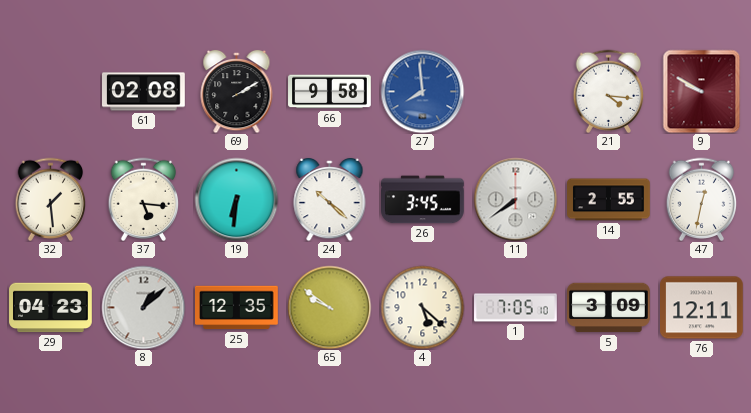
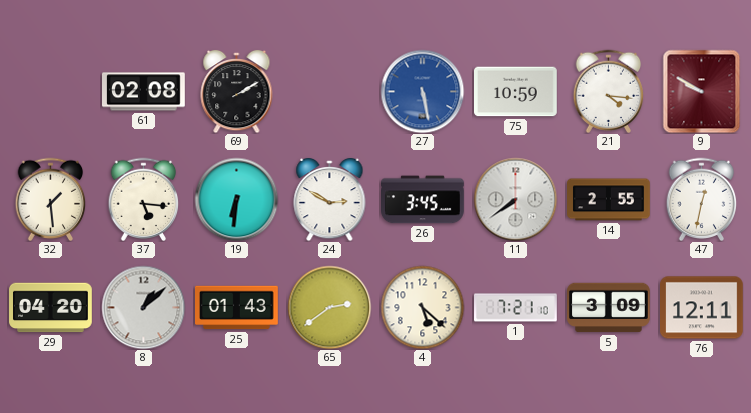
66: 9:58 -> none (330, 92)
27: 7:59 -> 5:28 (422, 91)
75: none -> 10:59 (516, 92)
24: 10:22 -> 2:50 (330, 199)
29: 04:23 -> 04:20 (51, 308)
25: 12:35 -> 01:43 (237, 308)
65: 9:51 -> 2:39 (329, 307)
1: 7:05 -> 7:21 (516, 308)
